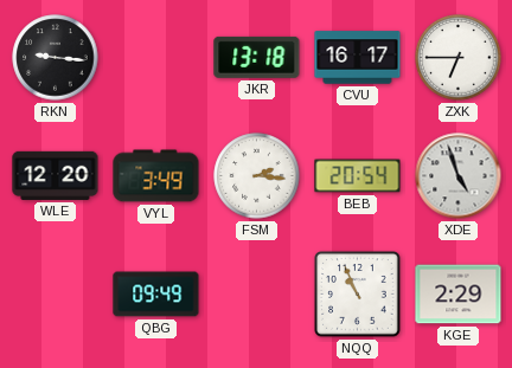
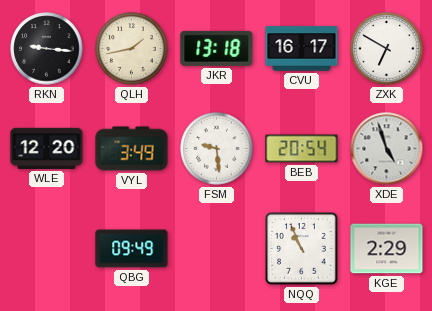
QLH: none -> 1:43 (132, 49)
ZXK: 6:45 -> 6:50 (387, 49)
FSM: 2:16 -> 9:29 (217, 149)
